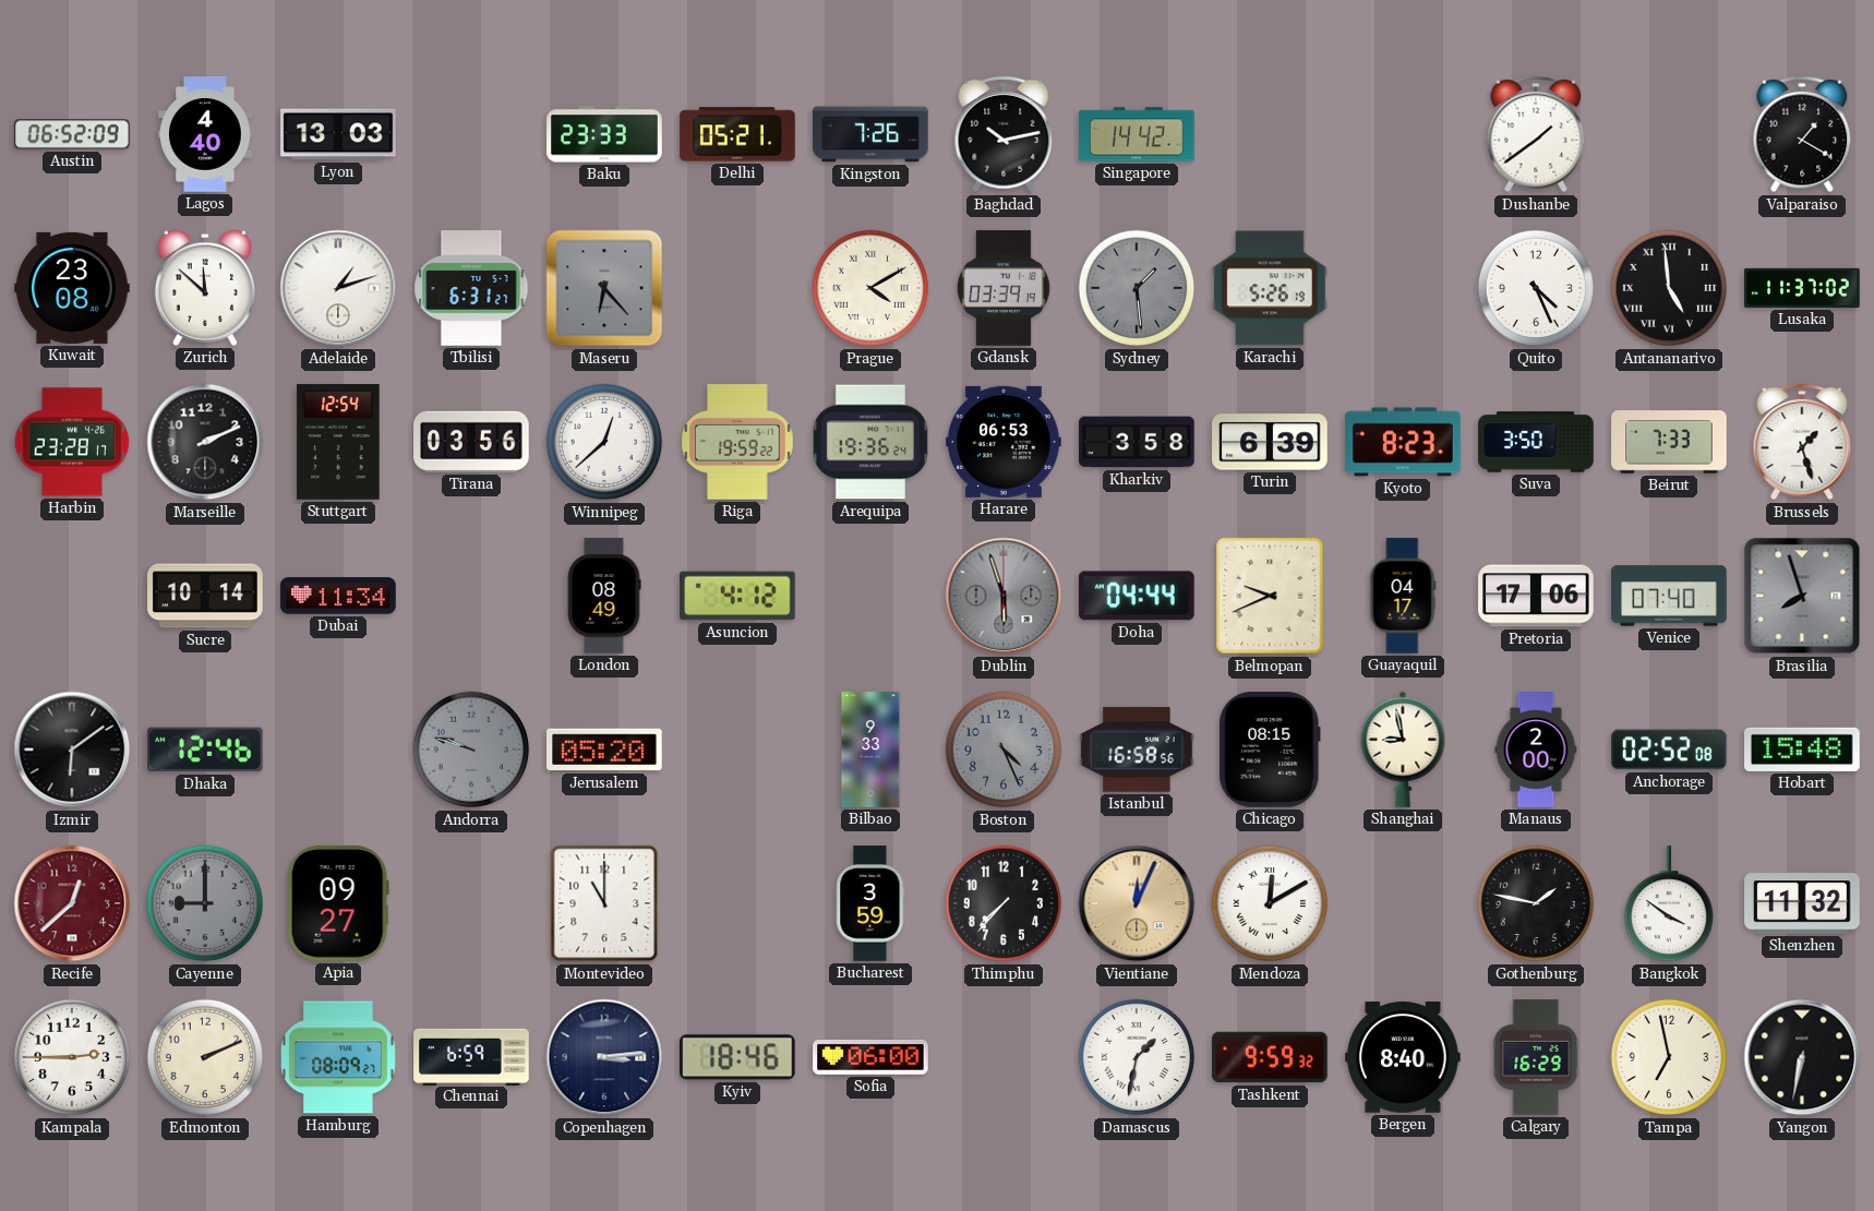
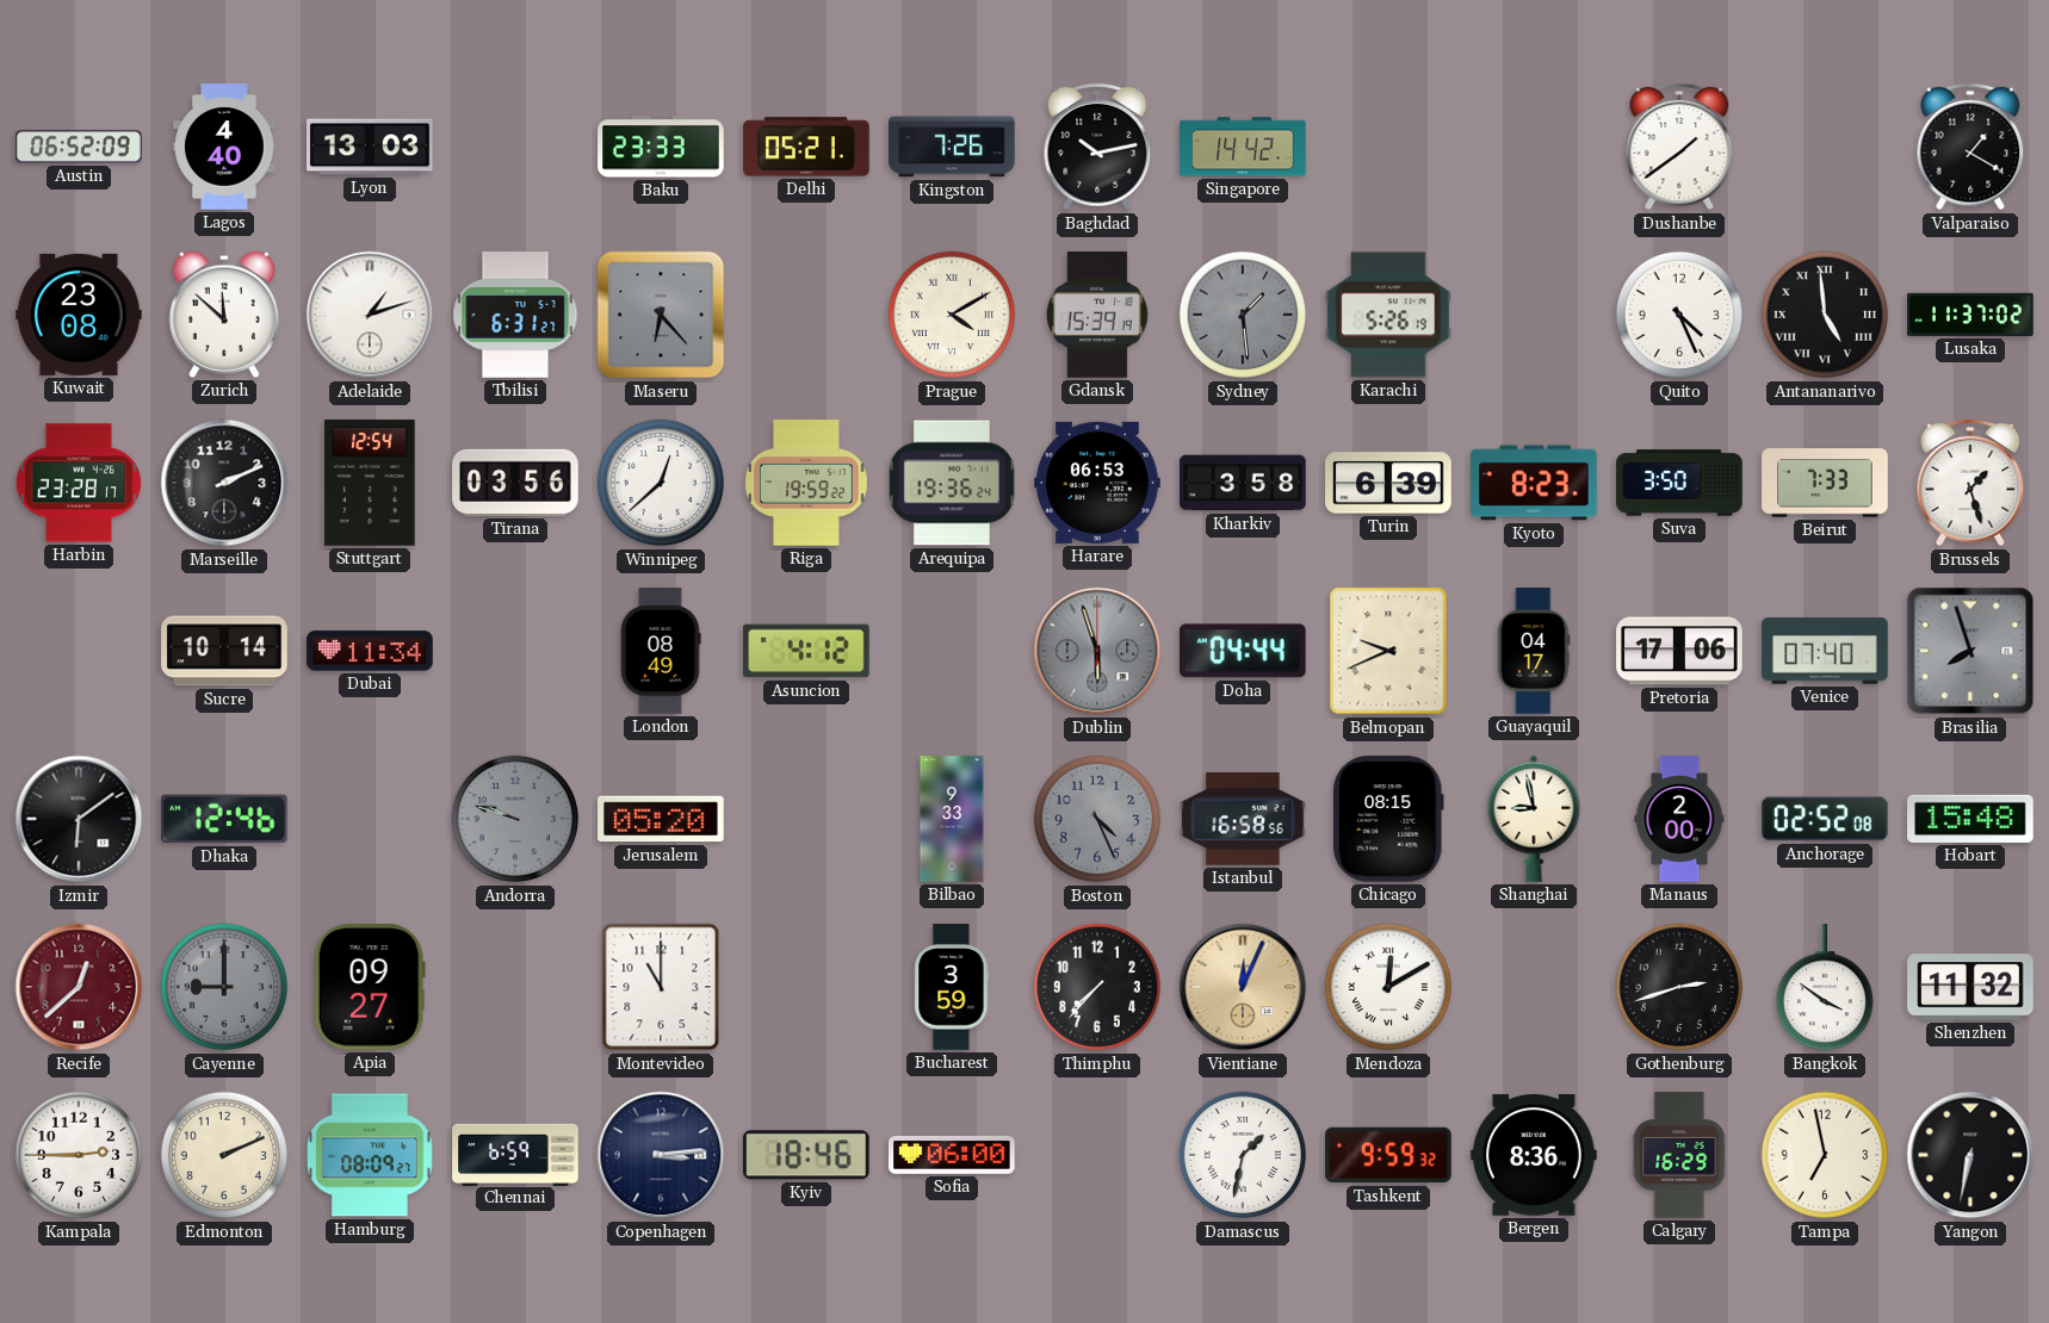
Gdansk: 03:39 -> 15:39 (1097, 315)
Gothenburg: 1:47 -> 2:42 (1679, 987)
Bergen: 8:40 -> 8:36 (1534, 1155)
